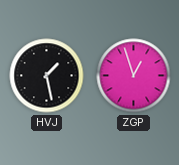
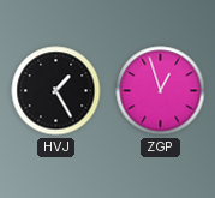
HVJ: 1:28 -> 1:25 (56, 91)
